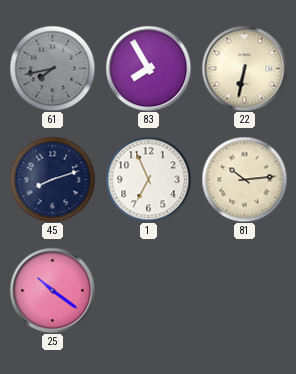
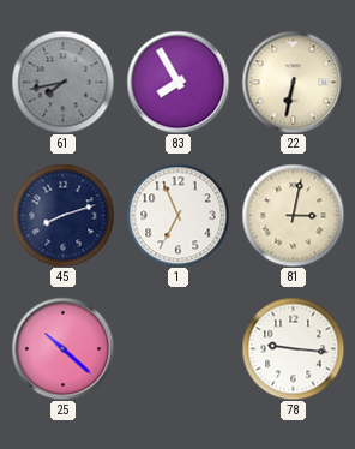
81: 10:14 -> 3:02 (293, 215)
25: 10:21 -> 10:22 (62, 348)
78: none -> 9:16 (293, 348)
